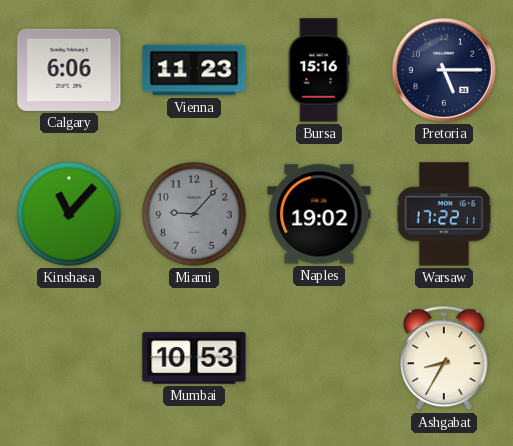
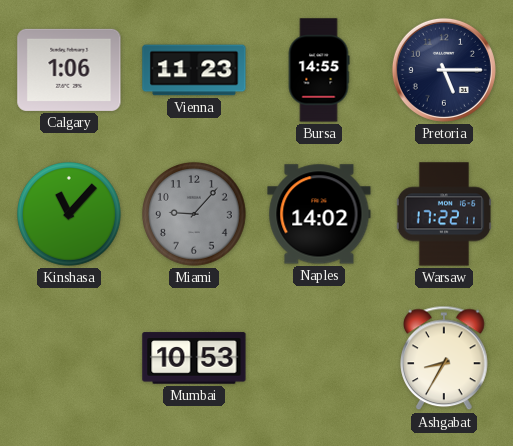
Calgary: 6:06 -> 1:06 (69, 70)
Bursa: 15:16 -> 14:55 (319, 70)
Naples: 19:02 -> 14:02 (319, 214)
